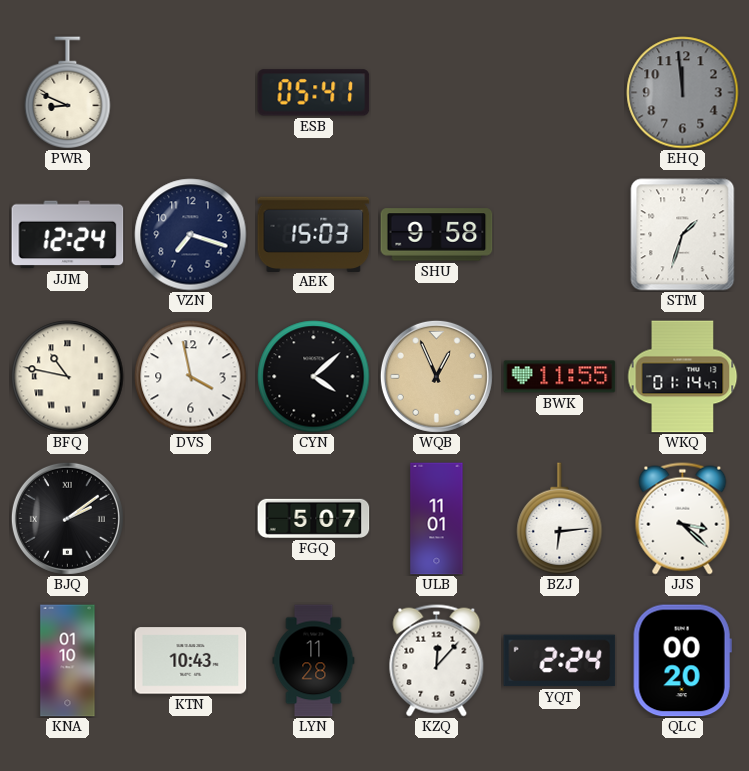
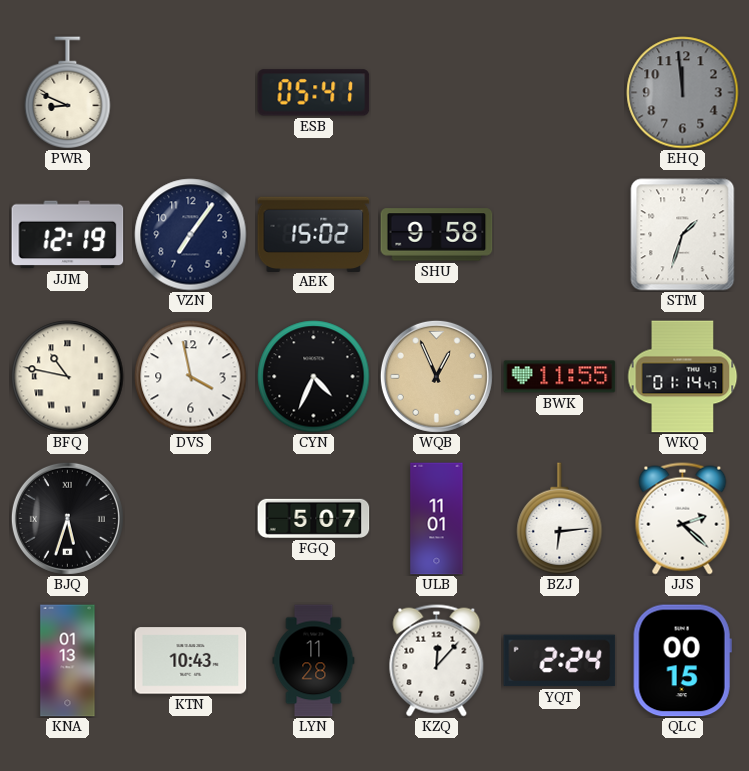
JJM: 12:24 -> 12:19 (68, 235)
VZN: 7:18 -> 7:06 (191, 235)
AEK: 15:03 -> 15:02 (314, 234)
CYN: 4:08 -> 4:34 (314, 377)
BJQ: 2:09 -> 5:33 (67, 518)
JJS: 3:22 -> 2:22 (683, 519)
KNA: 01:10 -> 01:13 (68, 661)
QLC: 00:20 -> 00:15 (682, 661)
